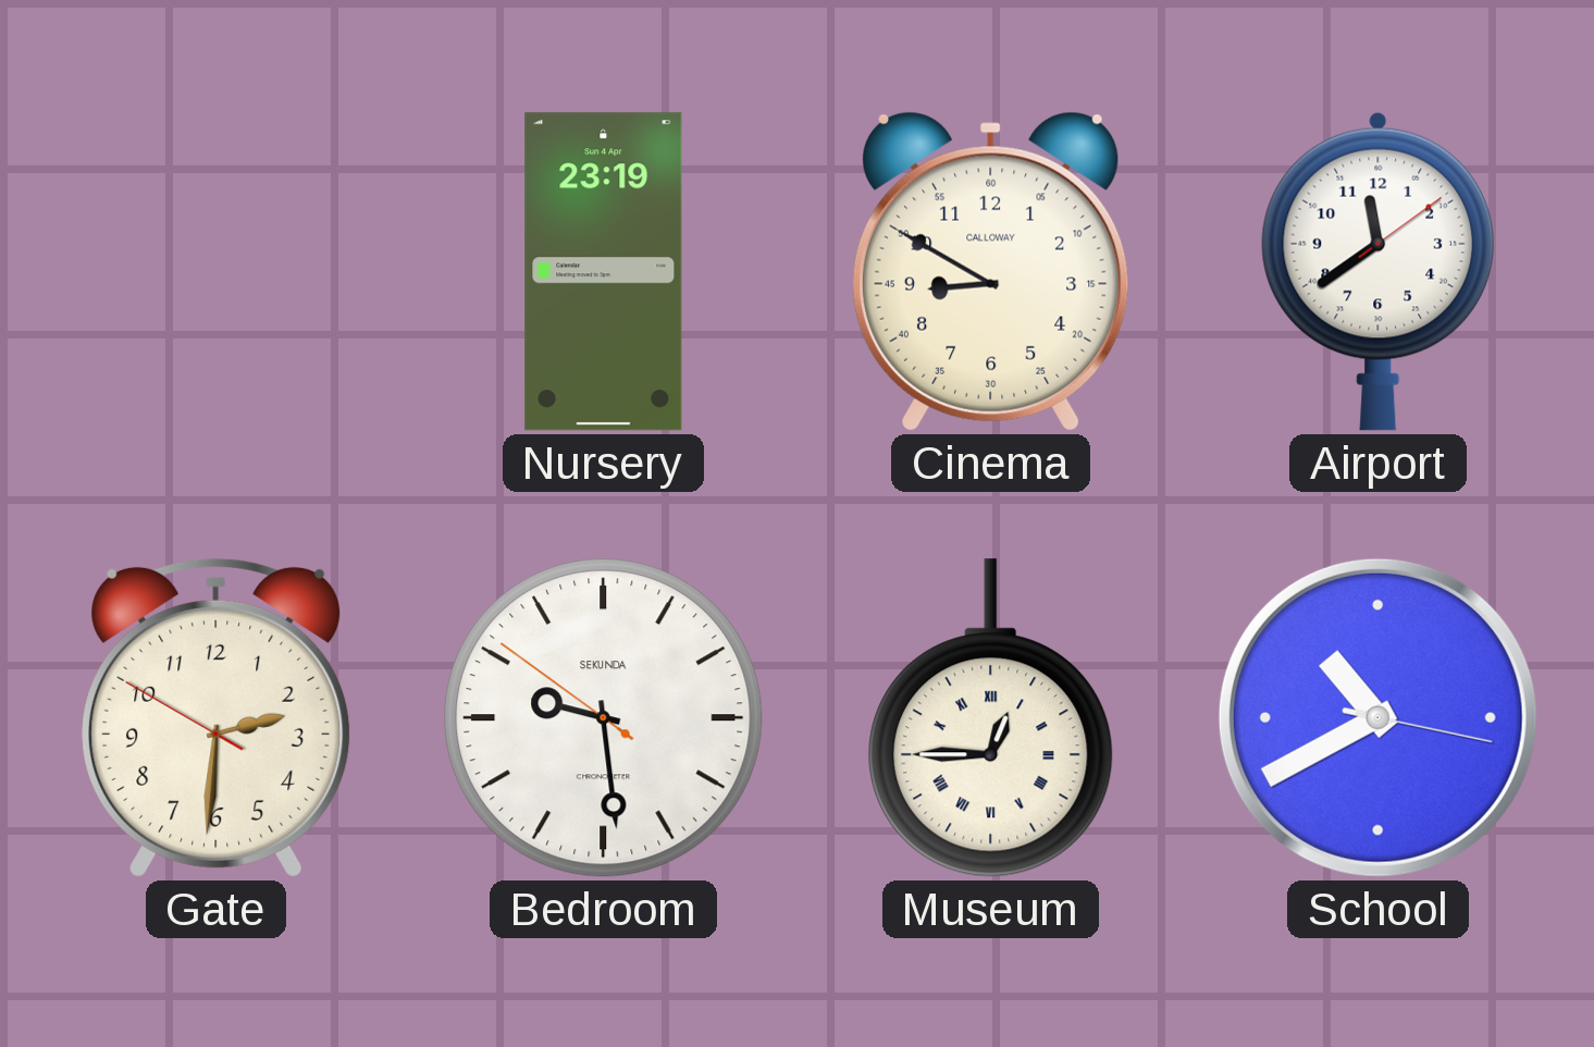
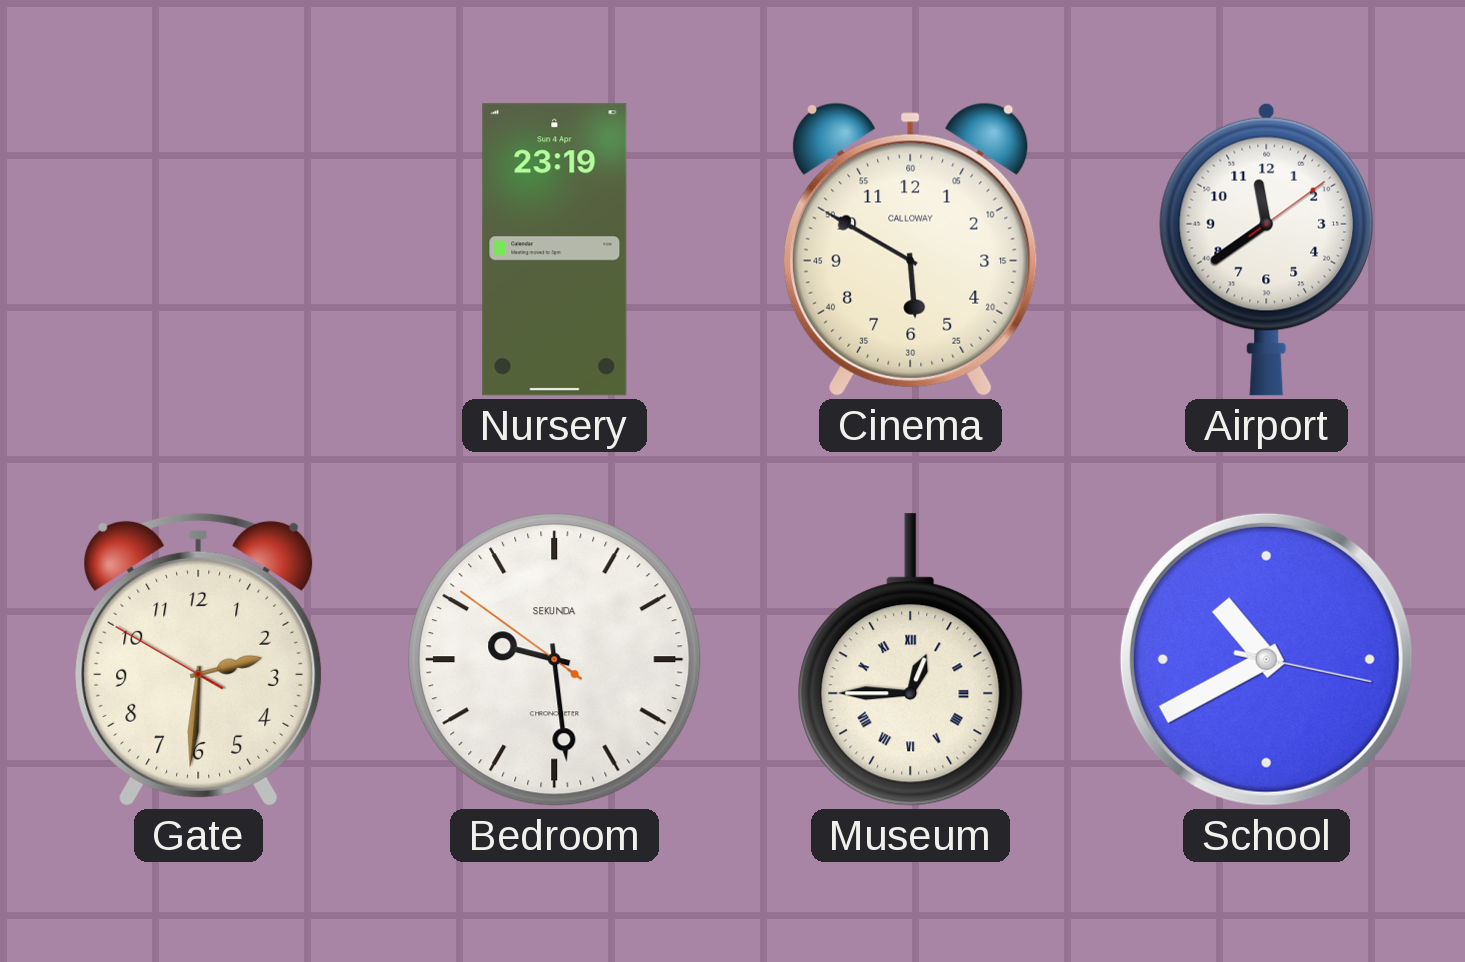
Cinema: 8:50 -> 5:50 (910, 249)
